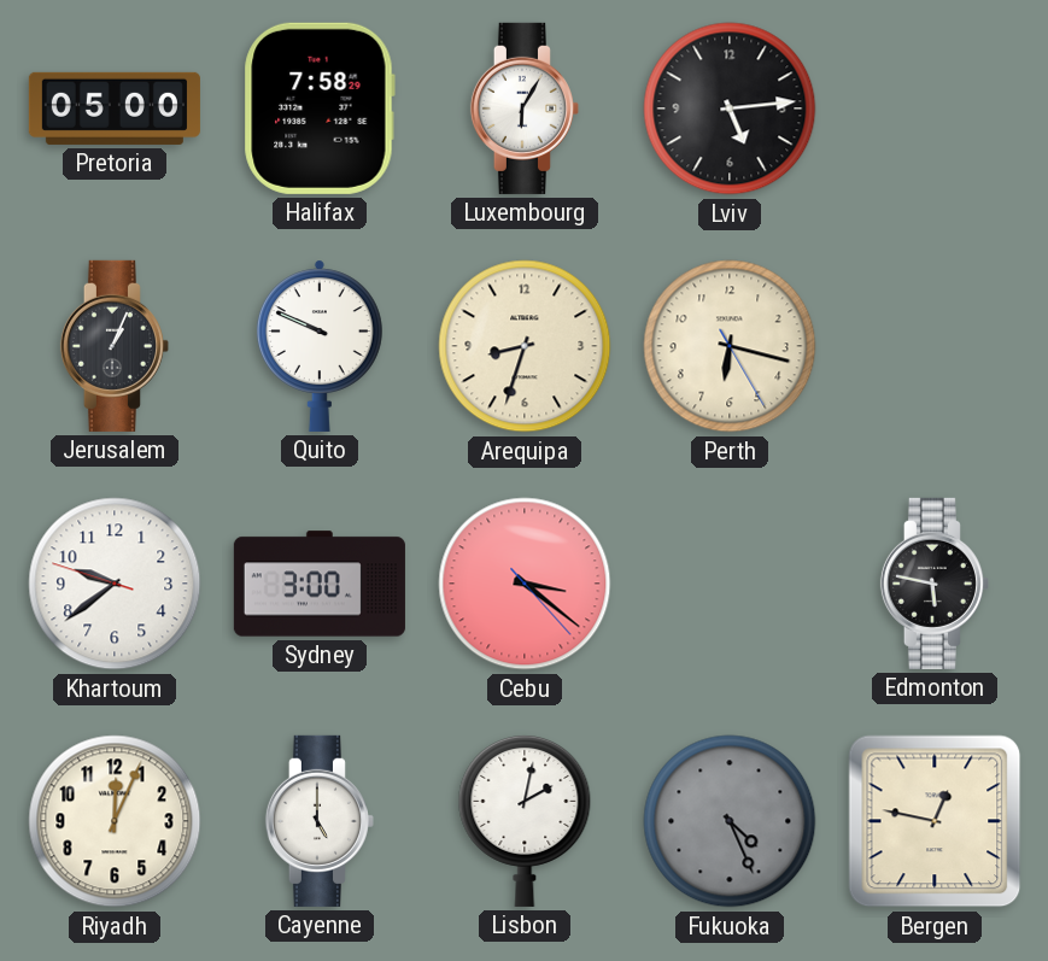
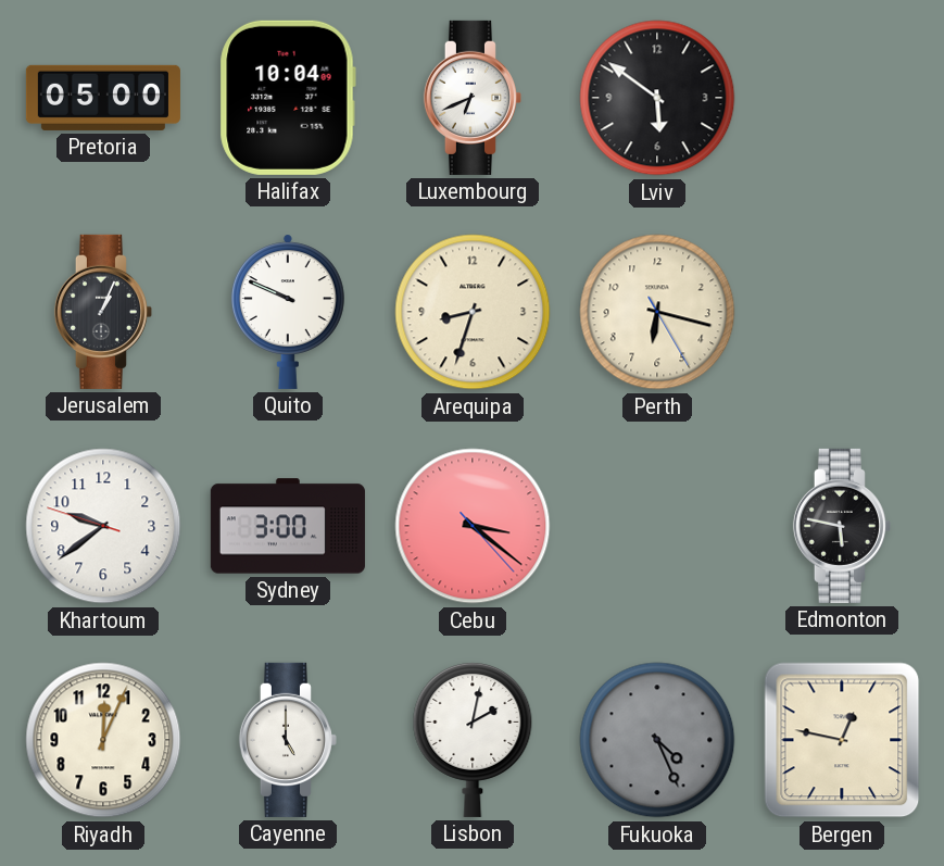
Halifax: 7:58 -> 10:04 (288, 98)
Luxembourg: 6:05 -> 6:41 (473, 98)
Lviv: 5:14 -> 5:51 (657, 98)
